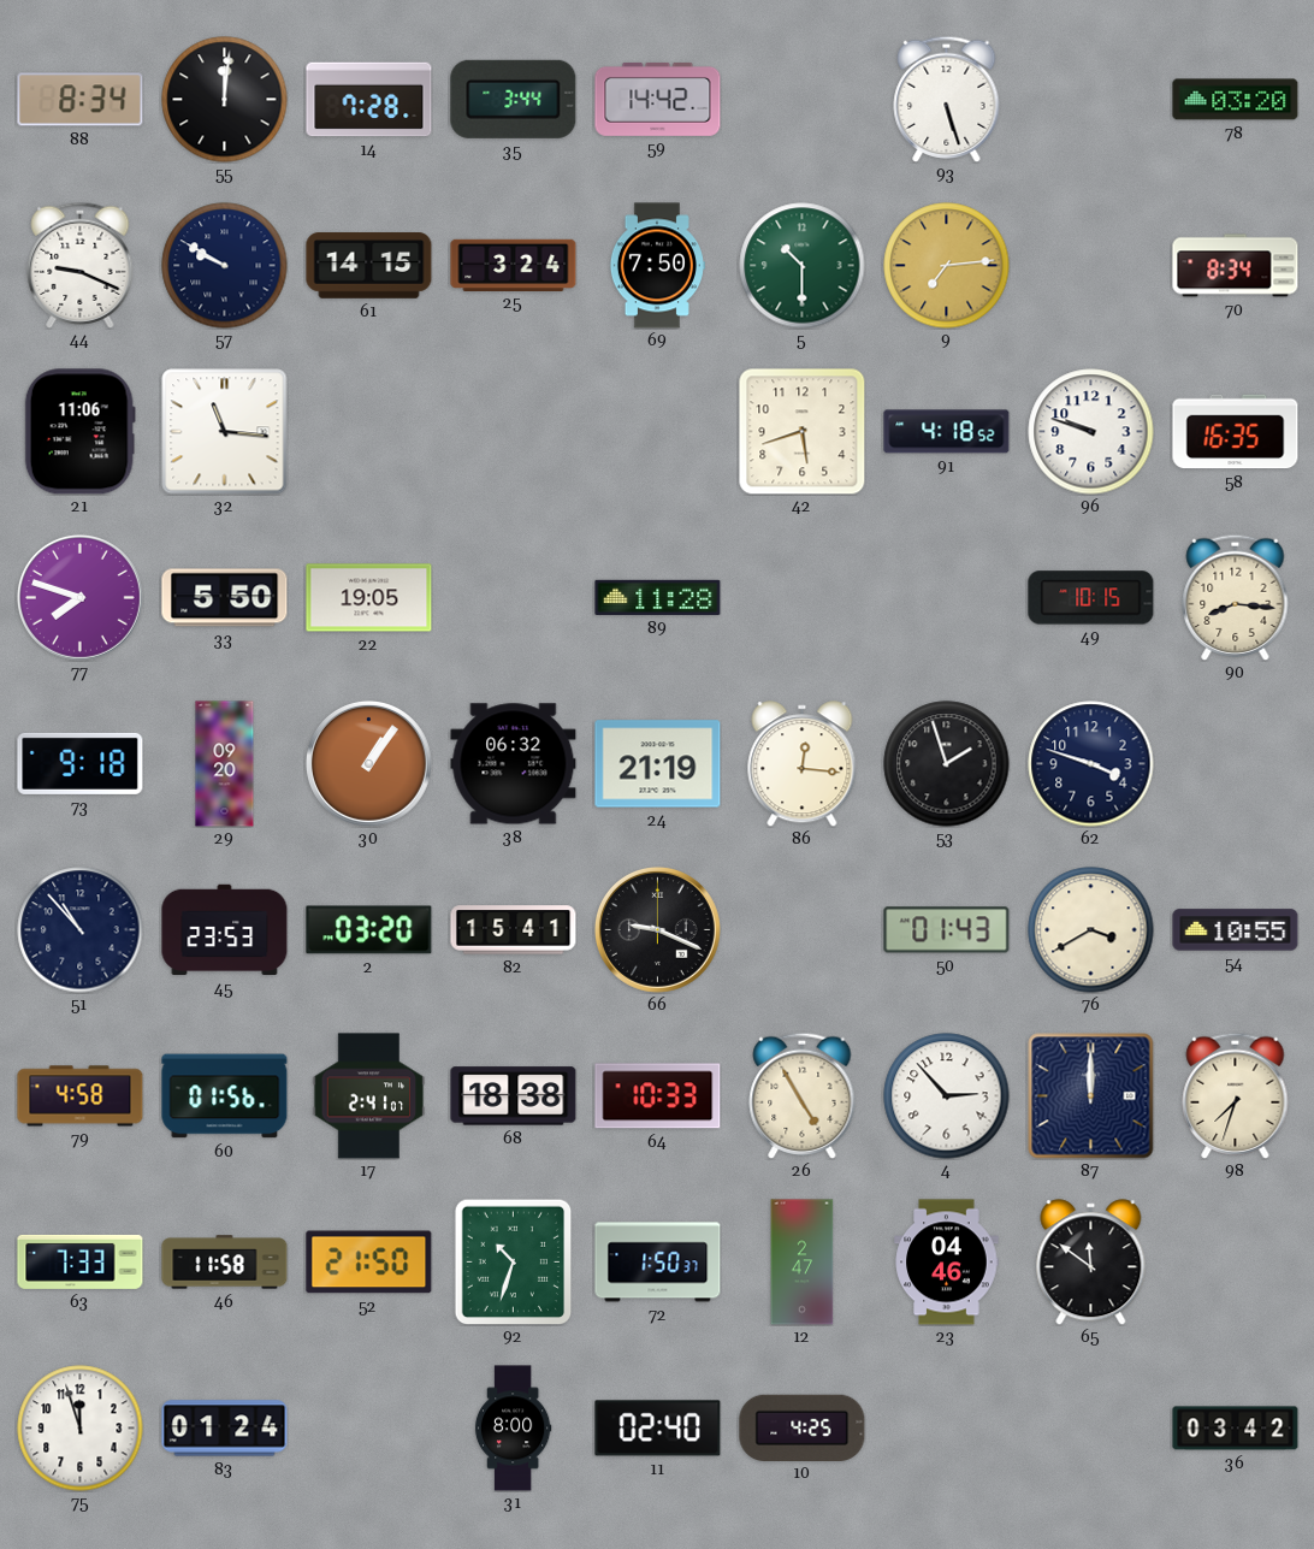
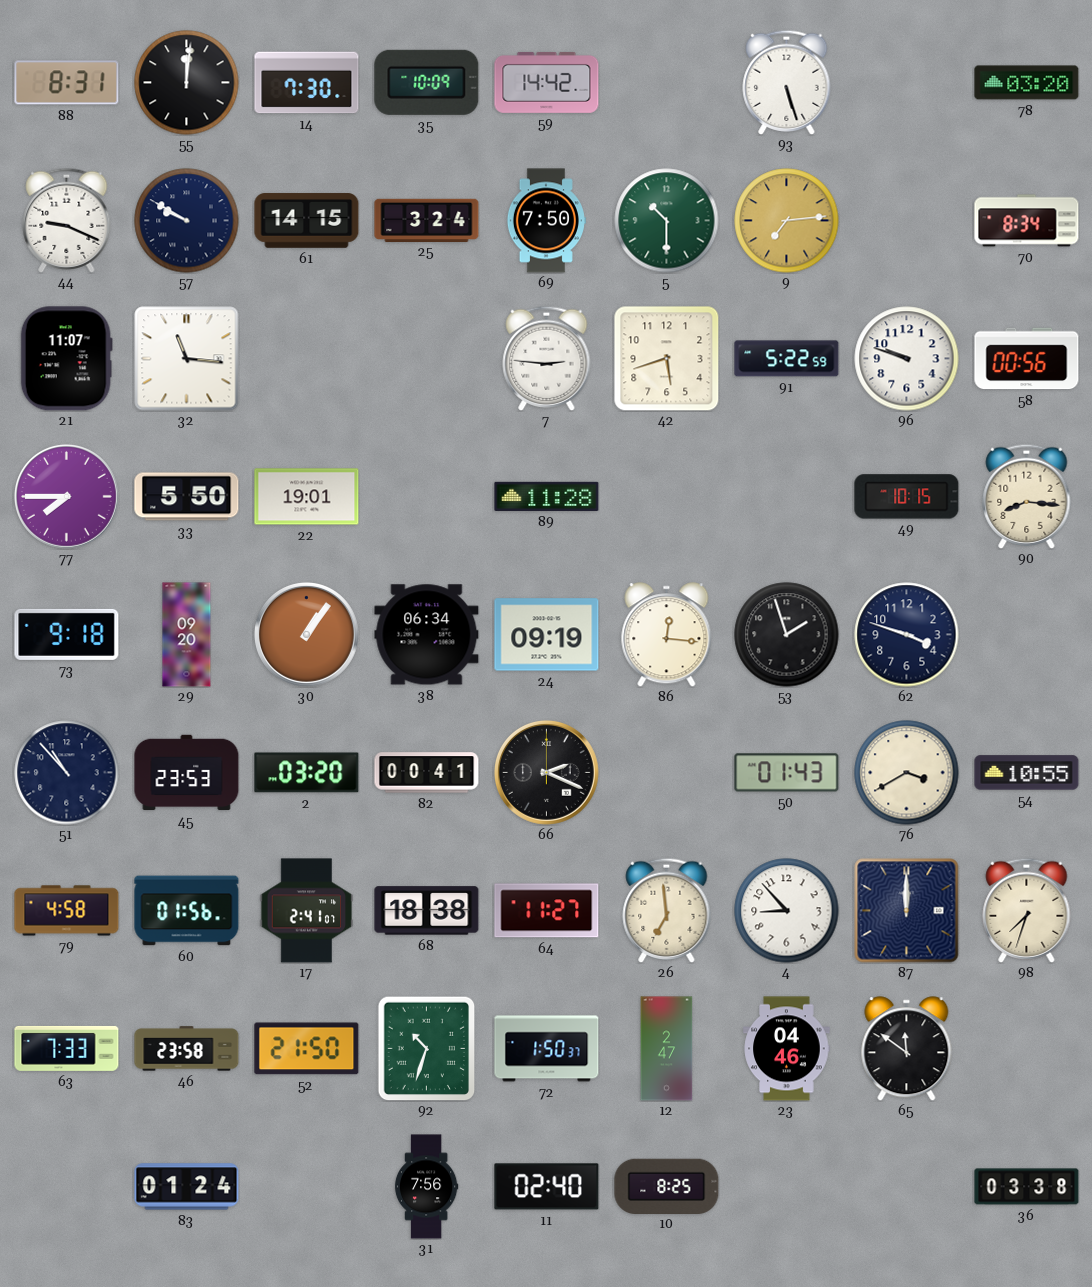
88: 8:34 -> 8:31 (67, 83)
14: 7:28 -> 7:30 (307, 83)
35: 3:44 -> 10:09 (427, 82)
21: 11:06 -> 11:07 (66, 359)
7: none -> 2:46 (547, 358)
91: 4:18 -> 5:22 (787, 359)
58: 16:35 -> 00:56 (1027, 359)
77: 7:48 -> 7:45 (66, 496)
22: 19:05 -> 19:01 (307, 497)
38: 06:32 -> 06:34 (427, 635)
24: 21:19 -> 09:19 (547, 635)
82: 15:41 -> 00:41 (427, 773)
66: 9:19 -> 2:19 (546, 772)
64: 10:33 -> 11:27 (547, 911)
26: 4:55 -> 6:59 (667, 910)
4: 2:53 -> 8:53 (787, 911)
46: 11:58 -> 23:58 (187, 1049)
75: 11:57 -> none (81, 1429)
31: 8:00 -> 7:56 (426, 1187)
10: 4:25 -> 8:25 (667, 1186)
36: 03:42 -> 03:38 (1027, 1187)
